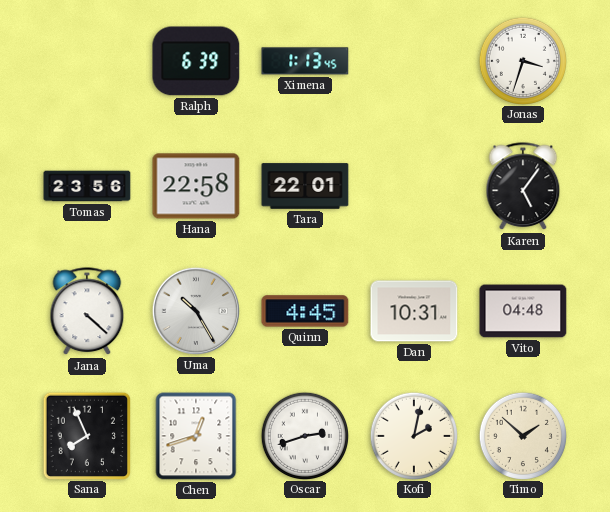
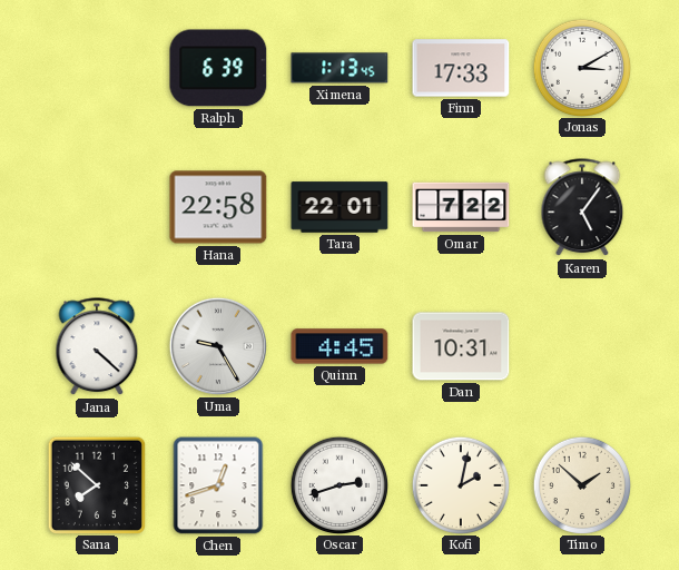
Finn: none -> 17:33 (461, 68)
Jonas: 3:33 -> 3:10 (581, 67)
Tomas: 23:56 -> none (87, 186)
Omar: none -> 7:22 (461, 207)
Uma: 10:25 -> 9:25 (218, 346)
Vito: 04:48 -> none (523, 311)
Sana: 7:56 -> 7:52 (96, 484)
